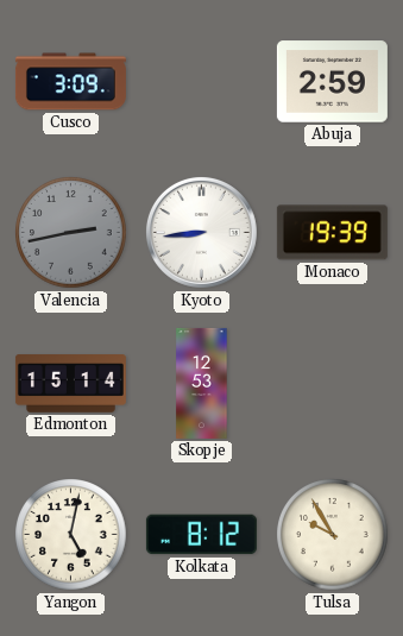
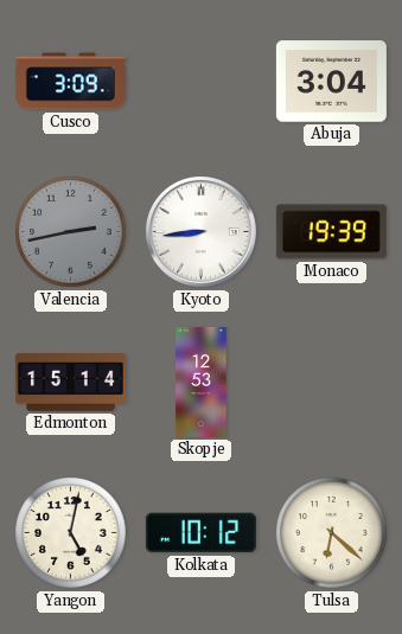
Abuja: 2:59 -> 3:04 (331, 82)
Kolkata: 8:12 -> 10:12 (200, 533)
Tulsa: 9:55 -> 6:22 (332, 533)
